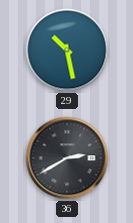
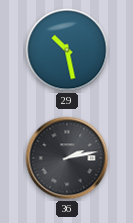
36: 2:40 -> 2:13 (67, 158)
